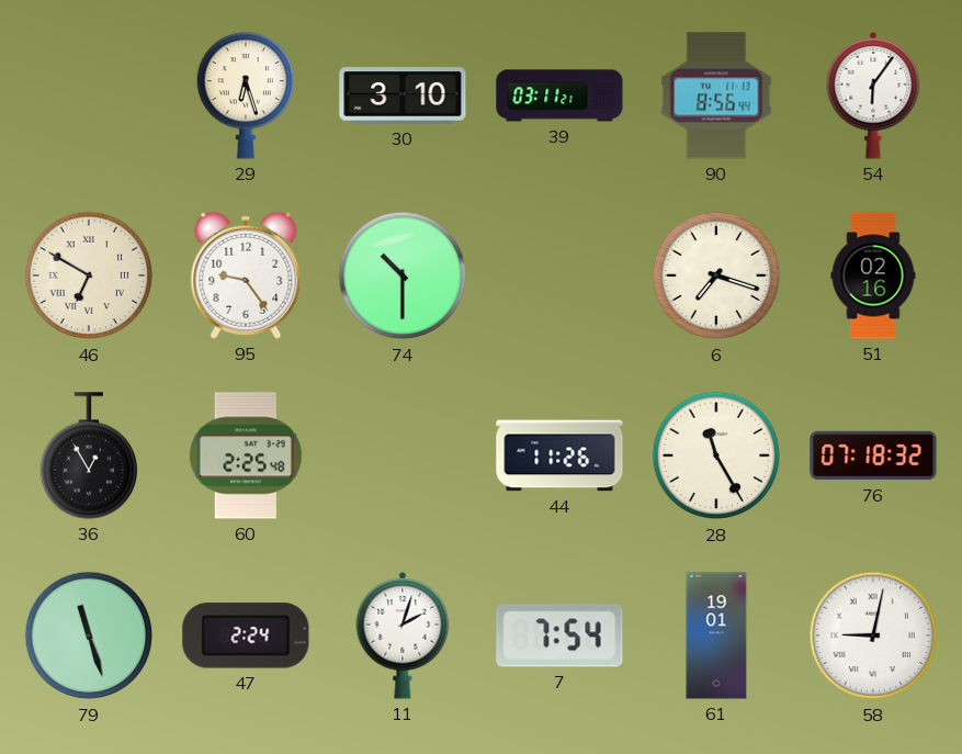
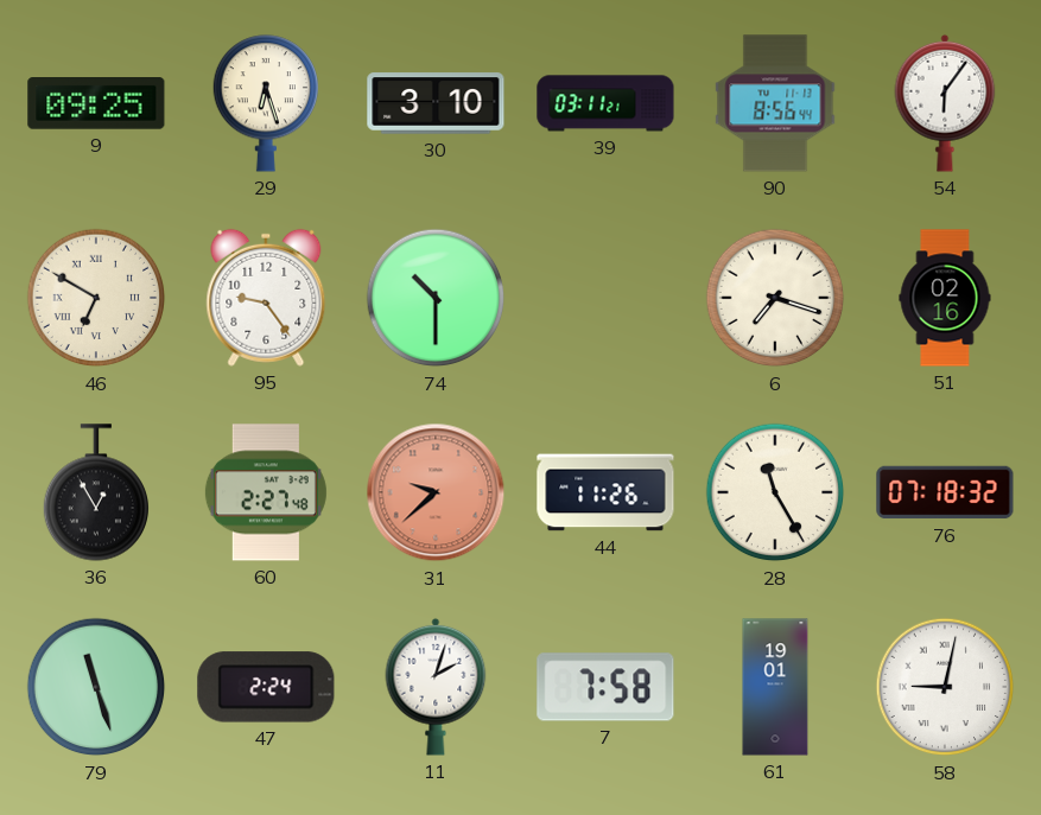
9: none -> 09:25 (96, 104)
60: 2:25 -> 2:27 (266, 492)
31: none -> 9:38 (436, 492)
7: 7:54 -> 7:58 (605, 687)
